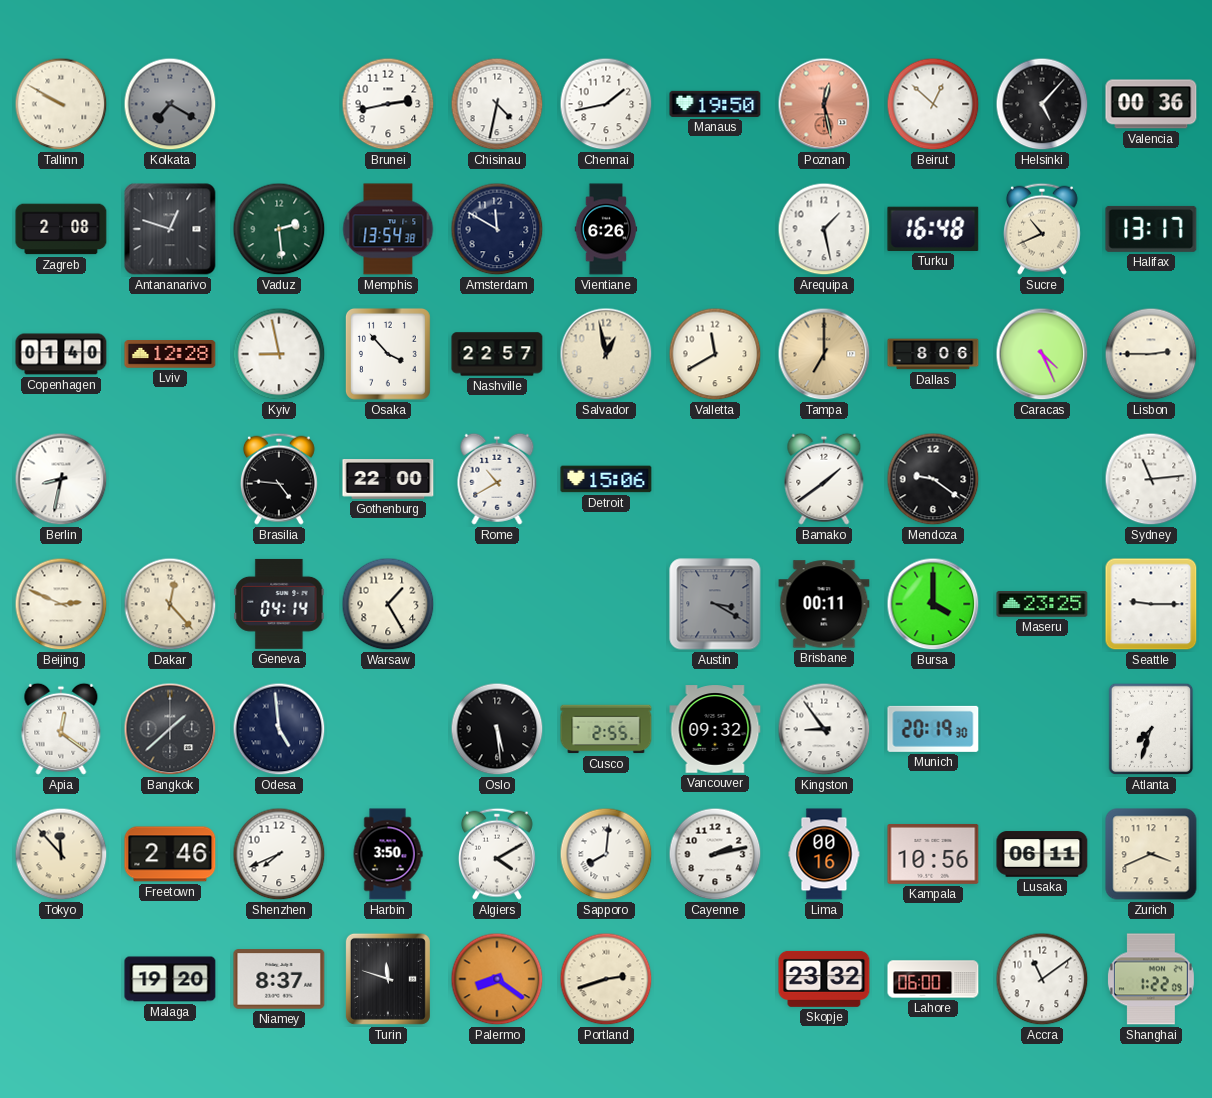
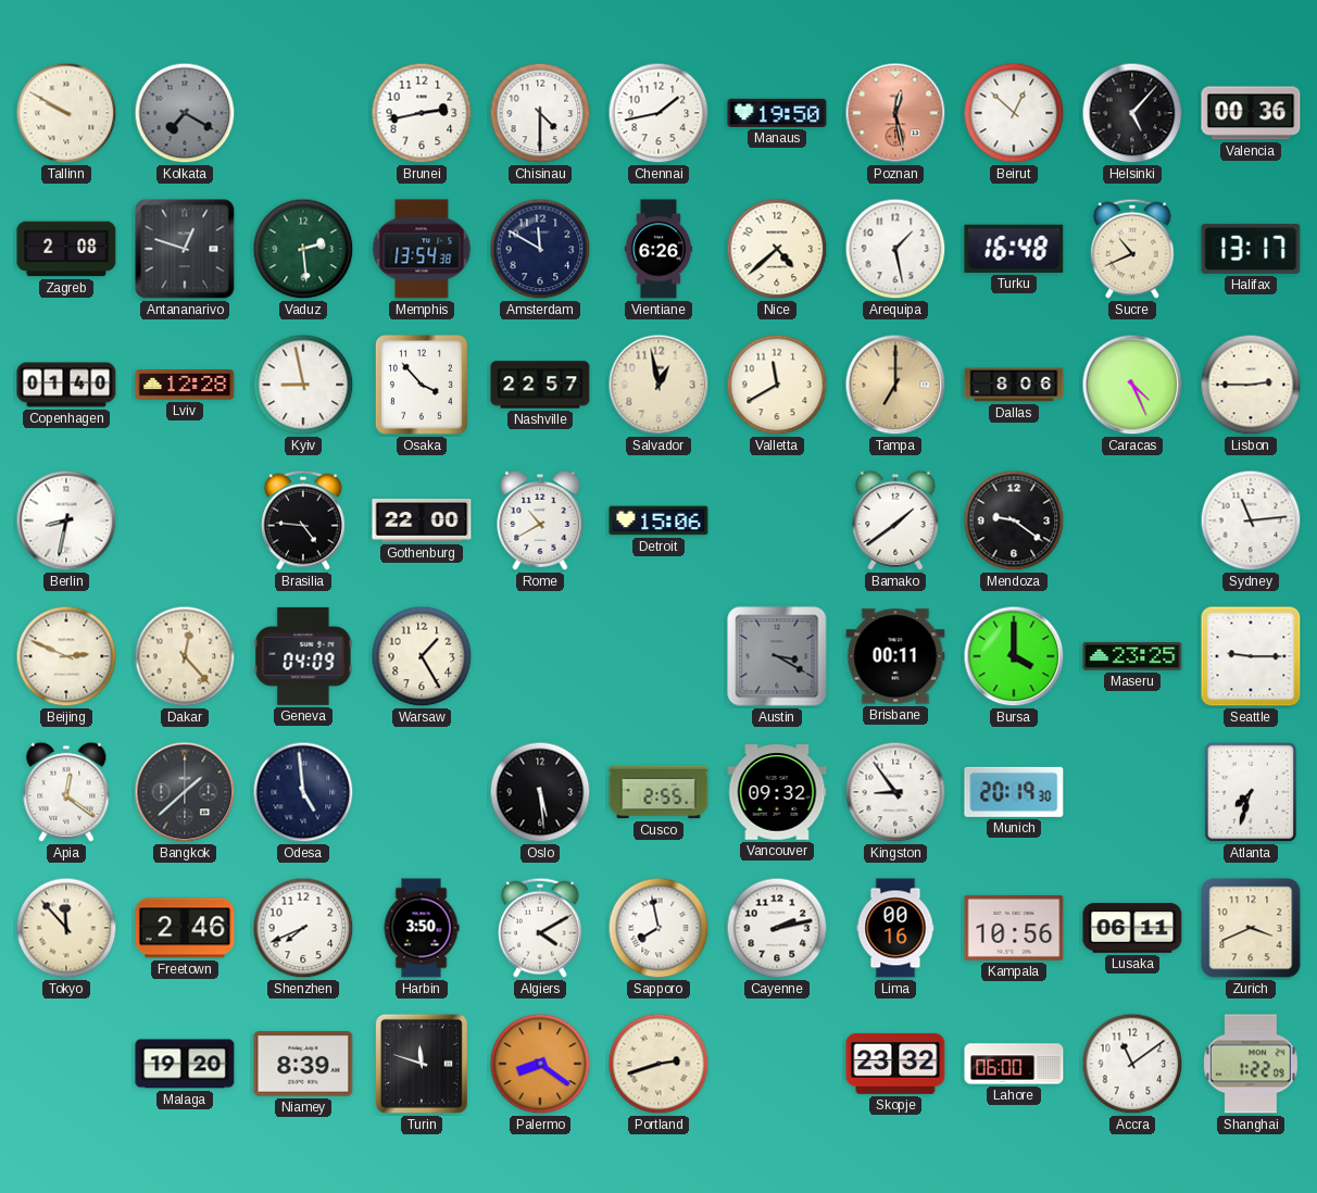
Chisinau: 4:32 -> 4:30 (540, 113)
Nice: none -> 4:38 (777, 249)
Geneva: 04:14 -> 04:09 (303, 656)
Sapporo: 8:01 -> 7:58 (658, 928)
Niamey: 8:37 -> 8:39 (303, 1064)
